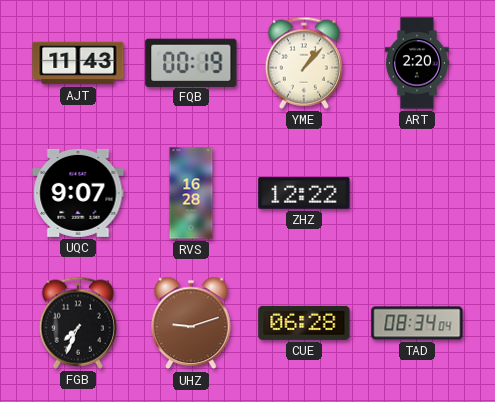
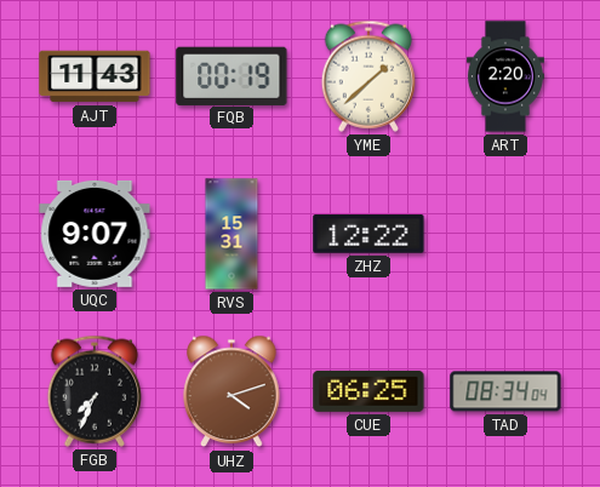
YME: 1:07 -> 1:38 (367, 76)
RVS: 16:28 -> 15:31 (232, 234)
UHZ: 9:12 -> 4:12 (232, 391)
CUE: 06:28 -> 06:25 (368, 391)
